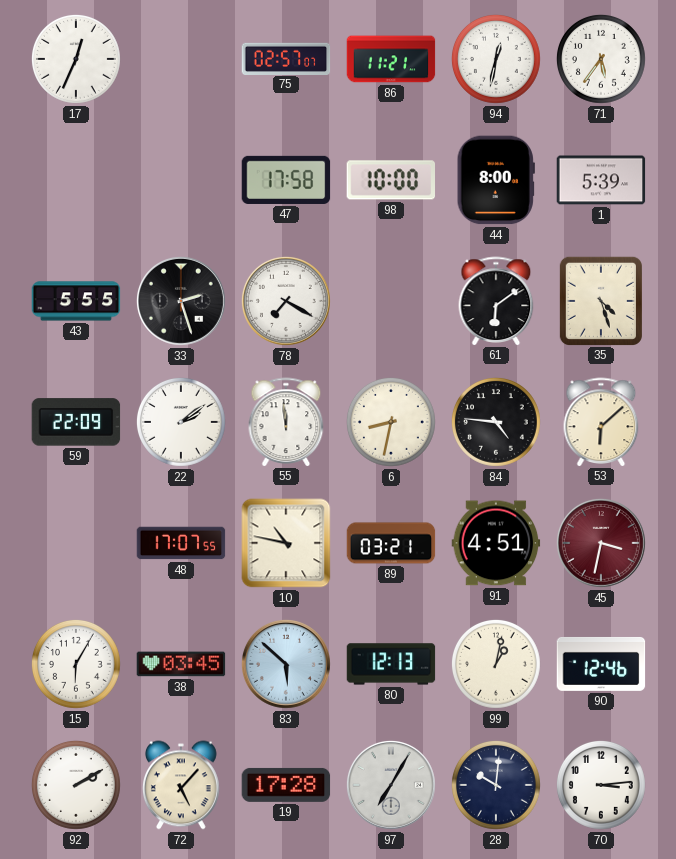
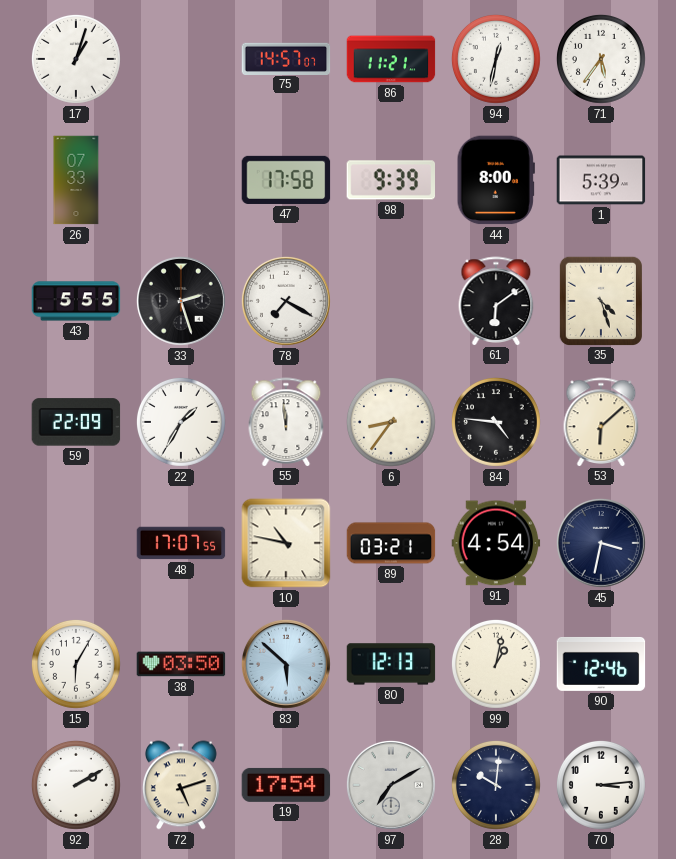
17: 12:34 -> 1:03 (76, 59)
75: 02:57 -> 14:57 (286, 58)
26: none -> 07:33 (76, 180)
98: 10:00 -> 9:39 (391, 180)
22: 2:09 -> 1:35 (181, 422)
6: 8:32 -> 8:36 (391, 422)
91: 4:51 -> 4:54 (496, 543)
45 dial: burgundy -> navy (601, 543)
38: 03:45 -> 03:50 (181, 664)
72: 5:07 -> 5:12 (182, 785)
19: 17:28 -> 17:54 (286, 785)
97: 7:05 -> 7:10 (391, 785)
